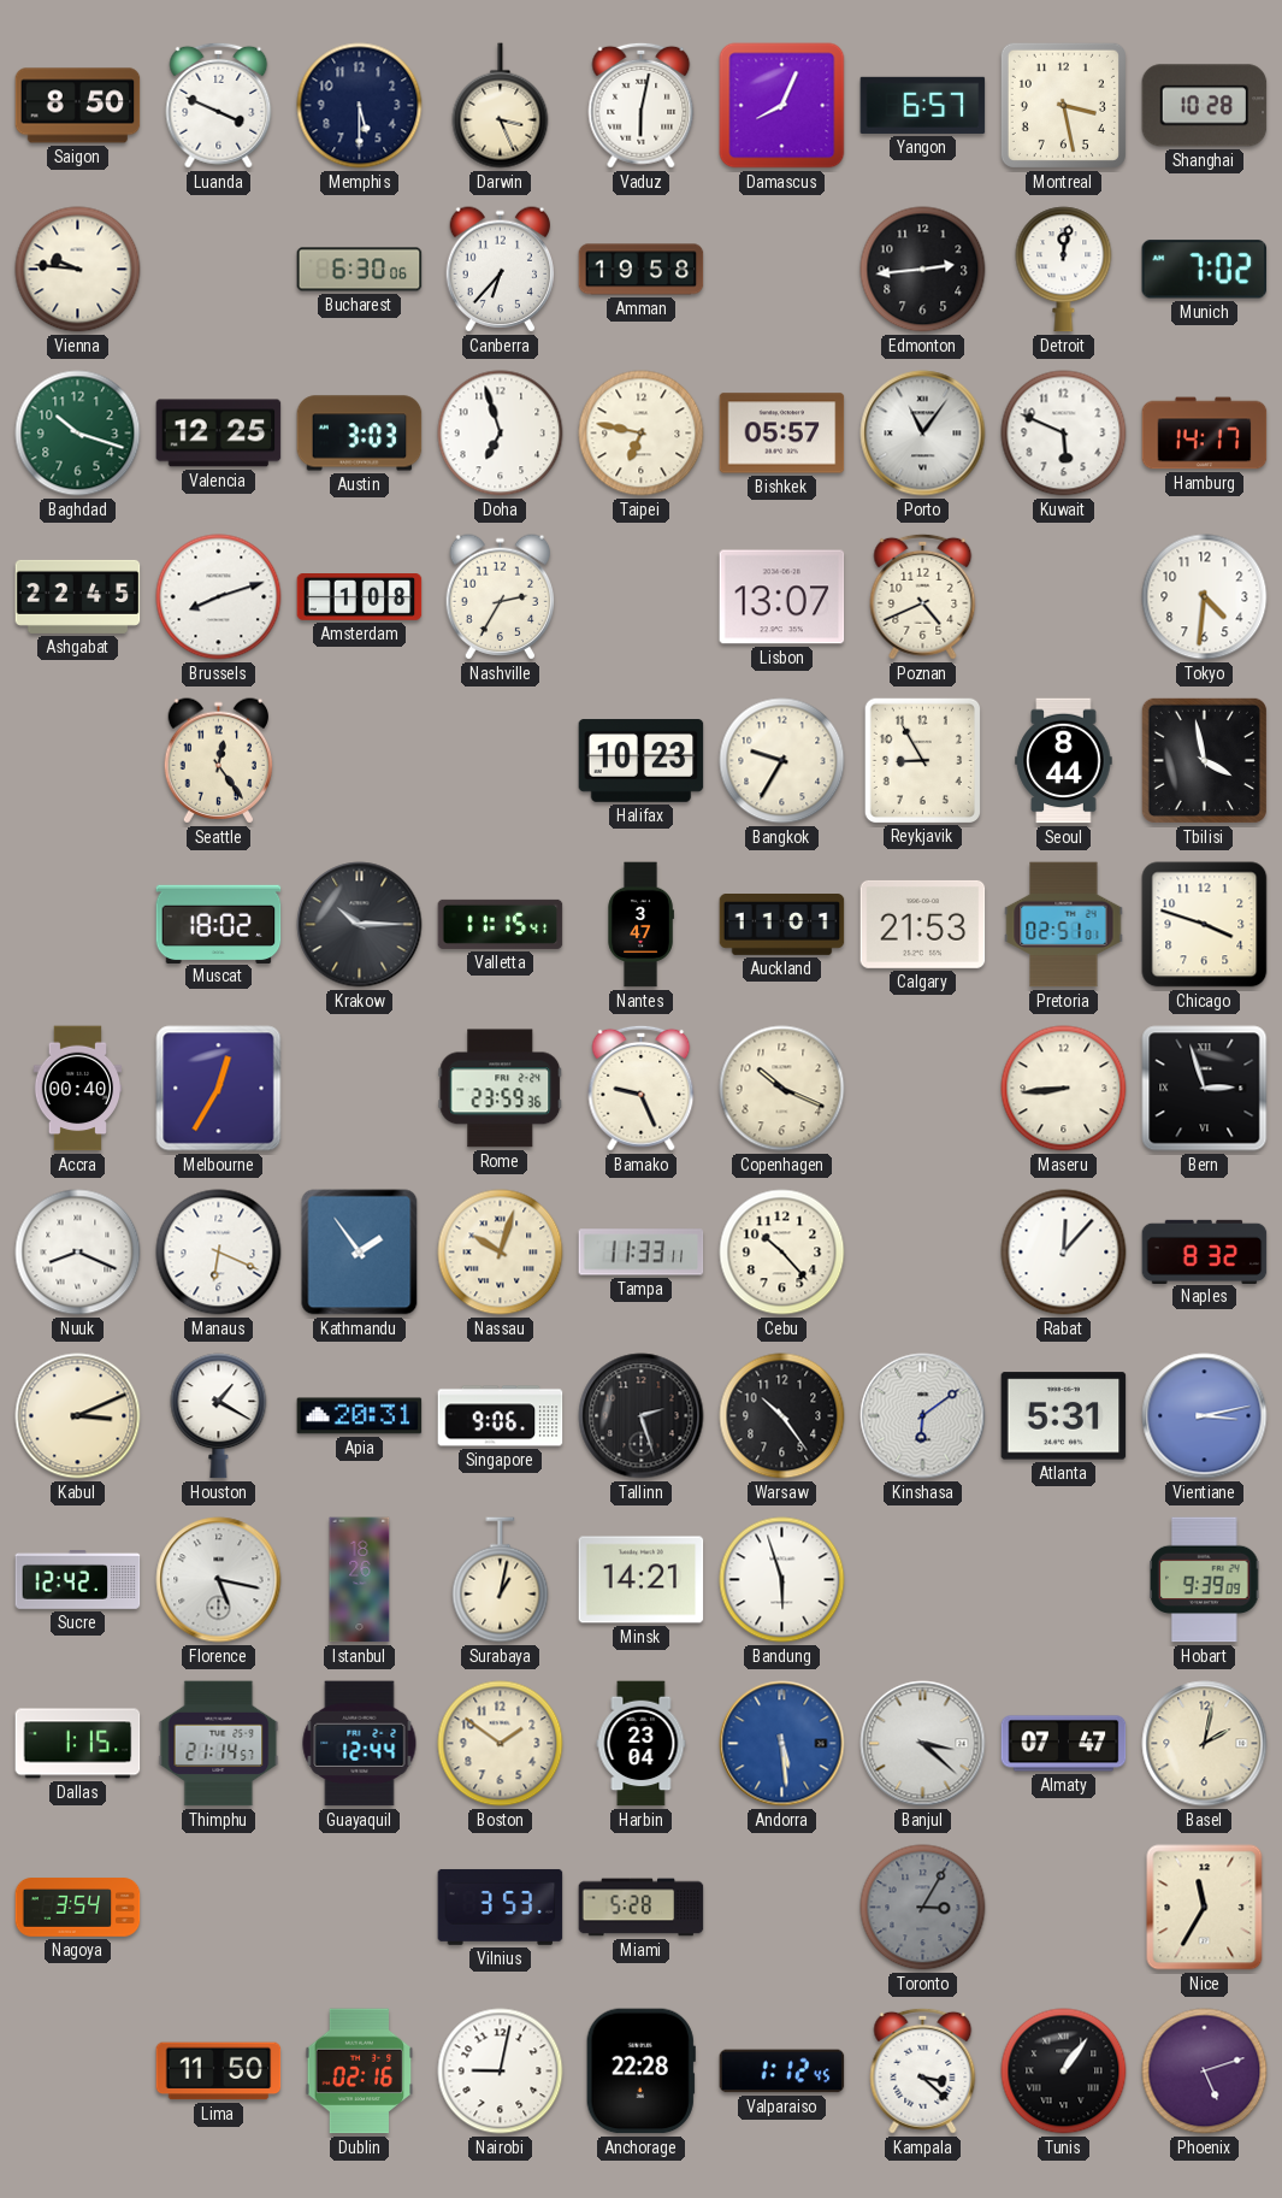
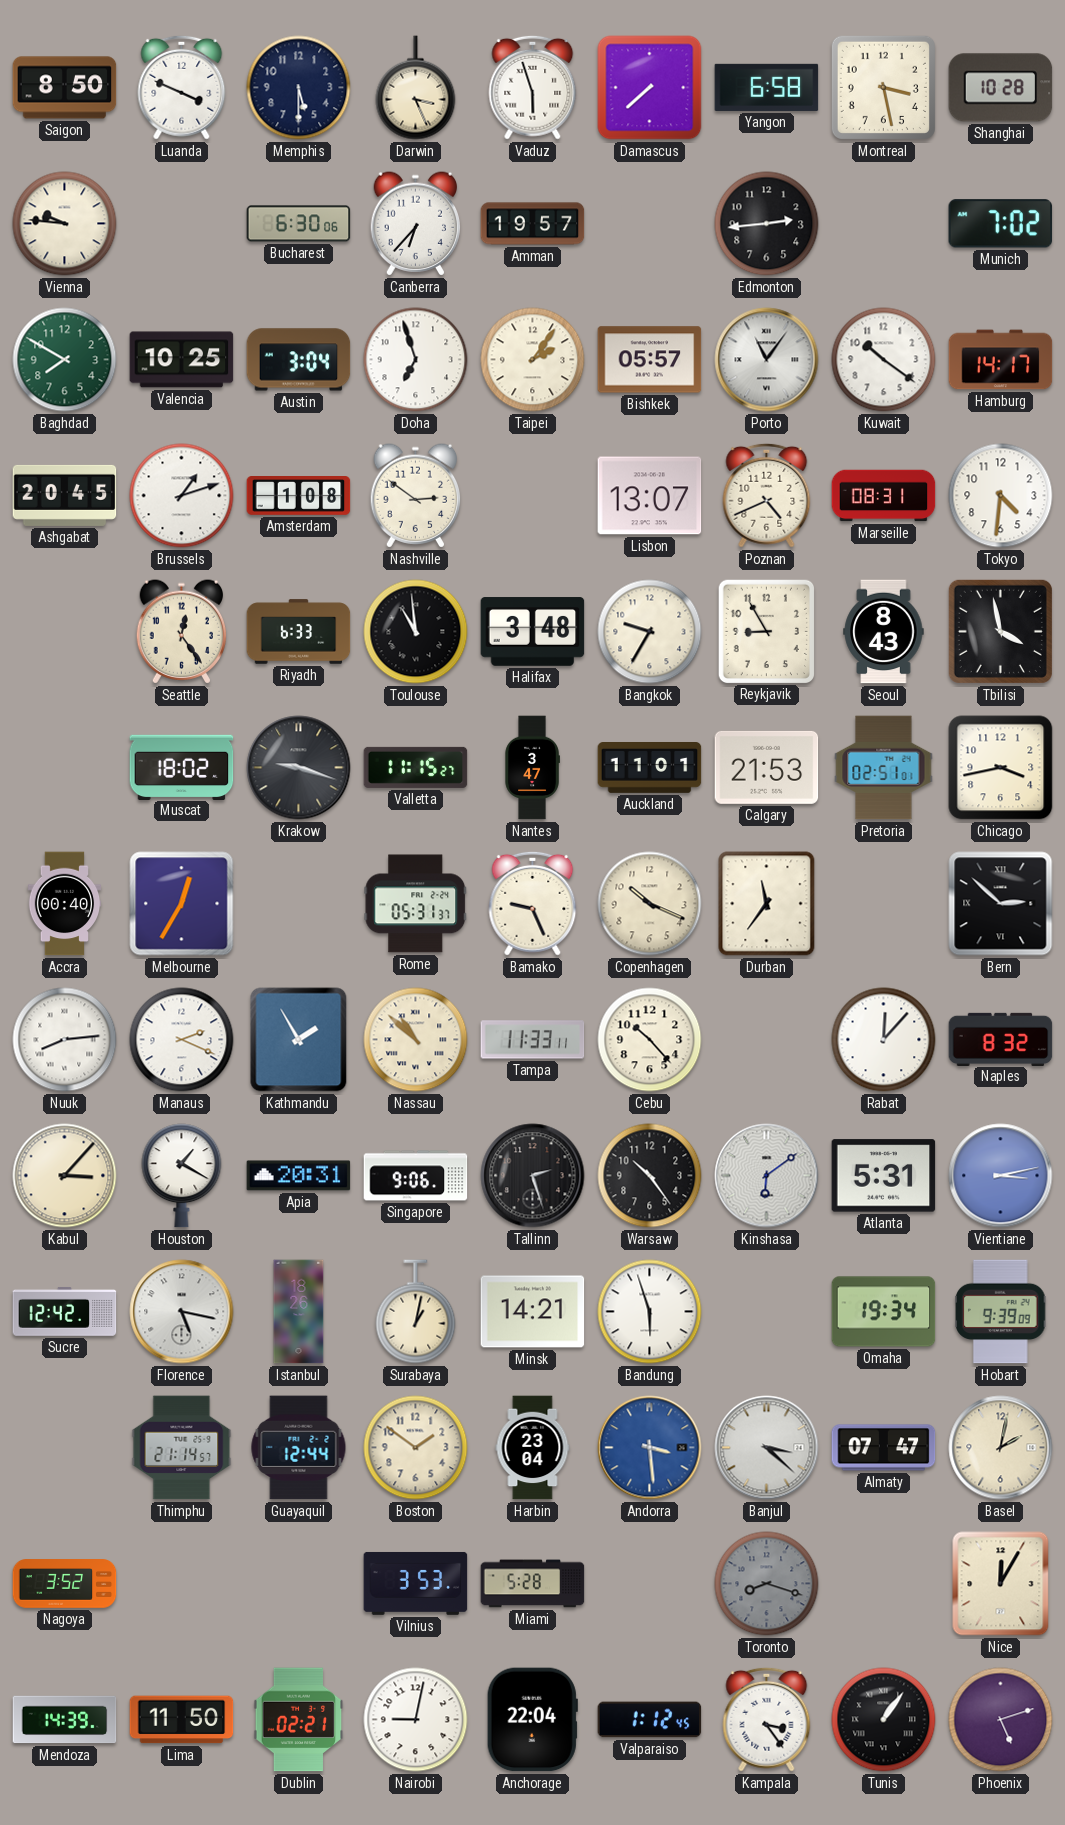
Vaduz: 6:02 -> 5:57 (533, 87)
Damascus: 8:04 -> 7:38 (650, 88)
Yangon: 6:57 -> 6:58 (767, 87)
Amman: 19:58 -> 19:57 (533, 224)
Detroit: 12:02 -> none (1064, 270)
Baghdad: 10:18 -> 7:50 (65, 360)
Valencia: 12:25 -> 10:25 (182, 360)
Austin: 3:03 -> 3:04 (299, 360)
Taipei: 6:47 -> 2:06 (533, 360)
Kuwait: 5:49 -> 10:21 (884, 360)
Ashgabat: 22:45 -> 20:45 (65, 495)
Brussels: 8:12 -> 1:12 (182, 496)
Nashville: 2:35 -> 2:51 (416, 496)
Marseille: none -> 08:31 (884, 496)
Riyadh: none -> 6:33 (299, 632)
Toulouse: none -> 10:59 (416, 632)
Halifax: 10:23 -> 3:48 (533, 632)
Seoul: 8:44 -> 8:43 (884, 632)
Krakow: 10:15 -> 9:18 (299, 768)
Valletta: 11:15:41 -> 11:15:27 (416, 767)
Chicago: 3:48 -> 3:43 (1001, 768)
Rome: 23:59 -> 05:31 (416, 904)
Durban: none -> 11:36 (767, 904)
Maseru: 8:44 -> none (1064, 1089)
Bern: 2:57 -> 2:52 (1001, 904)
Nuuk: 8:19 -> 8:14 (65, 1040)
Manaus: 6:19 -> 2:19 (182, 1040)
Kathmandu: 1:54 -> 1:55 (299, 1040)
Nassau: 10:03 -> 10:52 (416, 1040)
Kabul: 3:11 -> 3:07 (65, 1176)
Omaha: none -> 19:34 (884, 1312)
Dallas: 1:15 -> none (78, 1744)
Andorra: 5:29 -> 3:29 (650, 1448)
Nagoya: 3:54 -> 3:52 (65, 1584)
Toronto: 3:05 -> 8:18 (767, 1584)
Nice: 11:35 -> 12:05 (1001, 1584)
Mendoza: none -> 14:39 (65, 1720)
Dublin: 02:16 -> 02:21 (299, 1720)
Anchorage: 22:28 -> 22:04 (532, 1720)
Kampala: 3:22 -> 3:24 (767, 1719)
